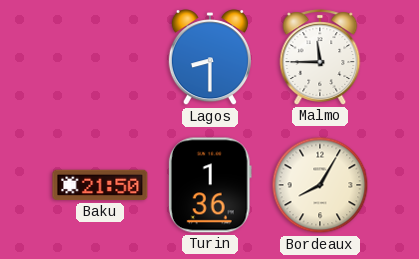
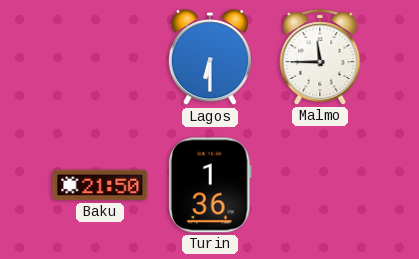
Lagos: 8:30 -> 6:30 (210, 58)
Bordeaux: 8:05 -> none (320, 185)
